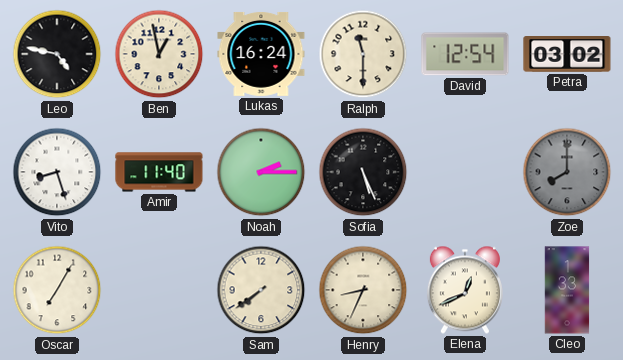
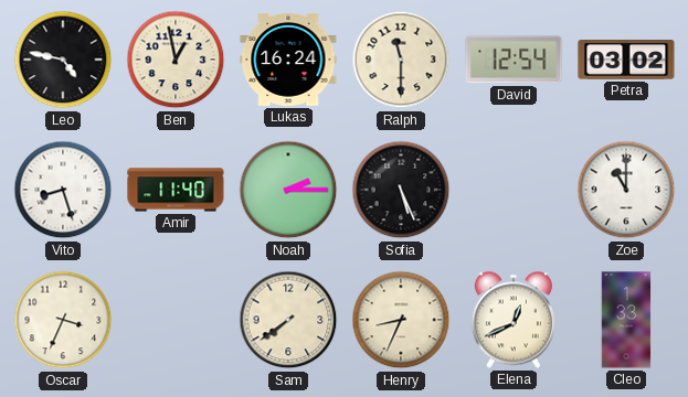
Zoe: 8:00 -> 11:00 (626, 190)
Zoe dial: grey -> white (626, 190)
Oscar: 7:05 -> 3:34 (63, 320)
